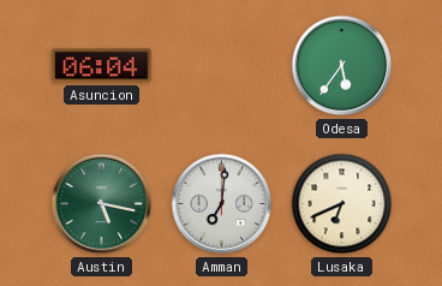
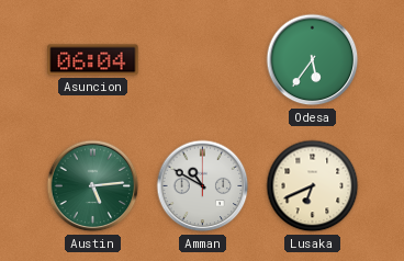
Austin: 5:17 -> 5:14 (93, 186)
Amman: 7:01 -> 10:50 (203, 186)
